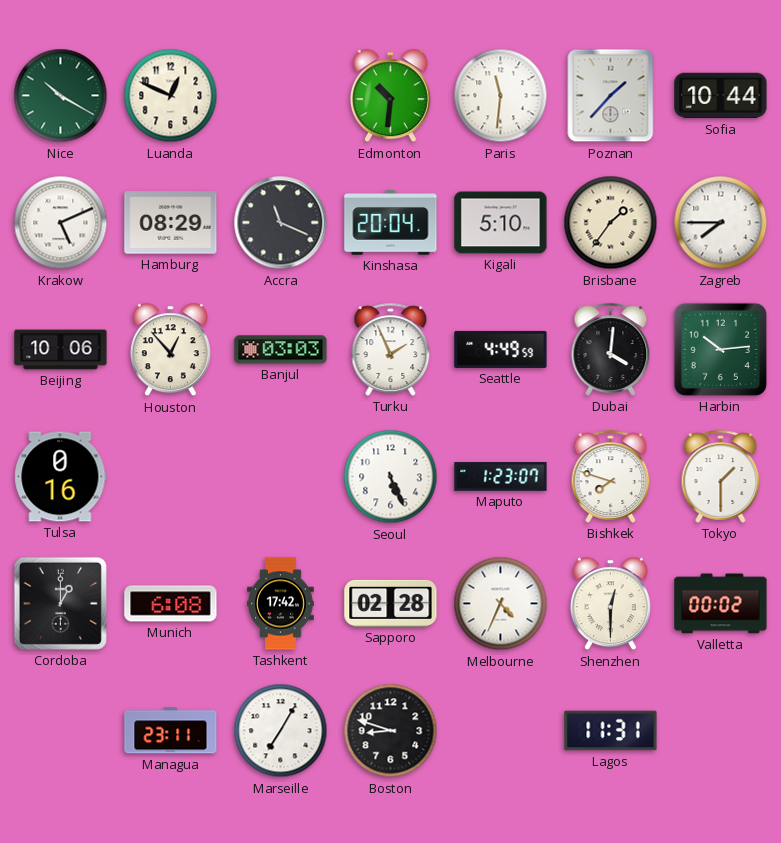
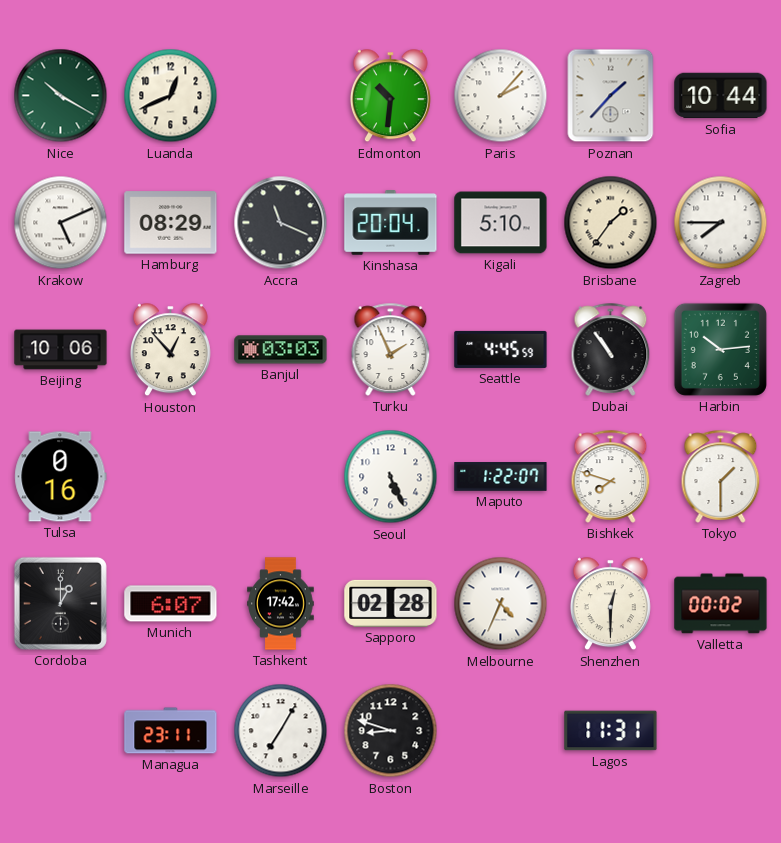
Luanda: 12:49 -> 12:41 (171, 96)
Paris: 11:31 -> 2:07 (501, 96)
Seattle: 4:49 -> 4:45 (501, 349)
Dubai: 4:01 -> 10:54 (611, 349)
Maputo: 1:23 -> 1:22 (501, 477)
Munich: 6:08 -> 6:07 (171, 604)
